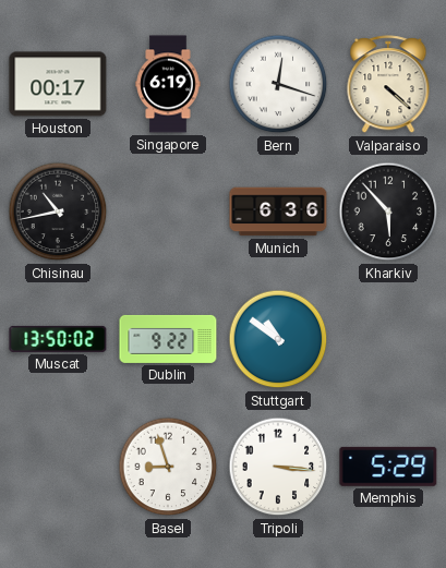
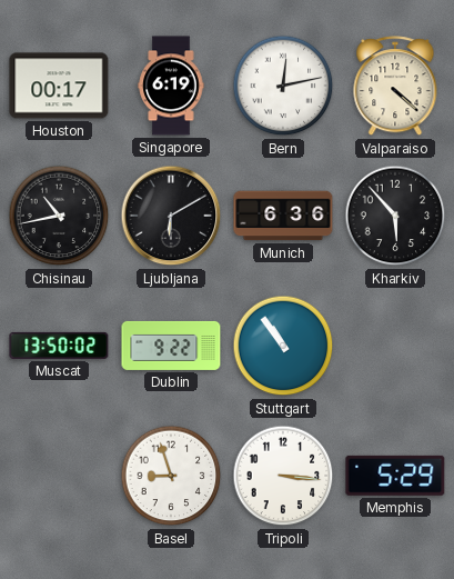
Bern: 12:18 -> 12:13 (283, 86)
Ljubljana: none -> 6:10 (171, 216)
Stuttgart: 10:51 -> 10:54 (283, 346)
